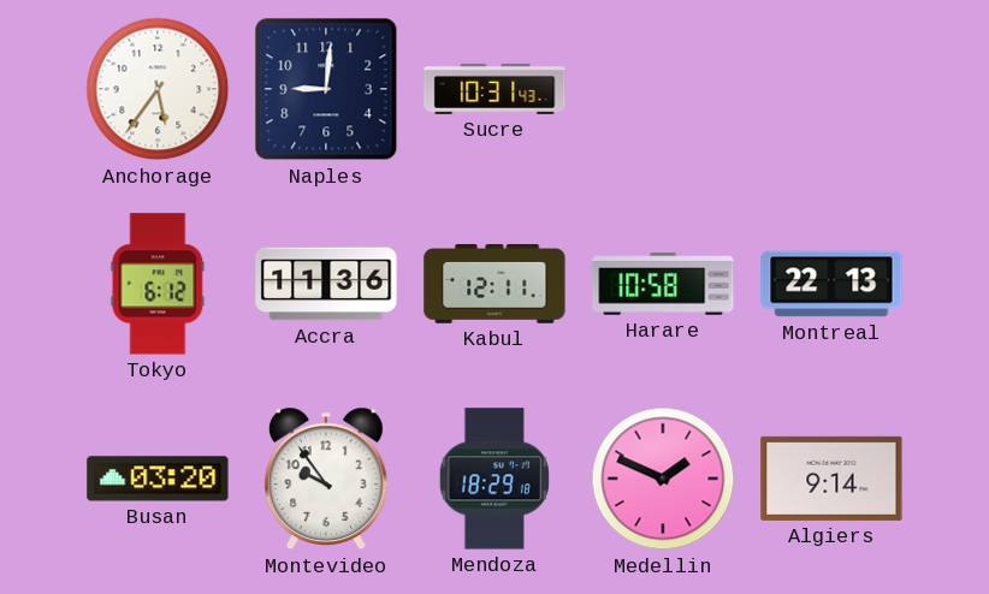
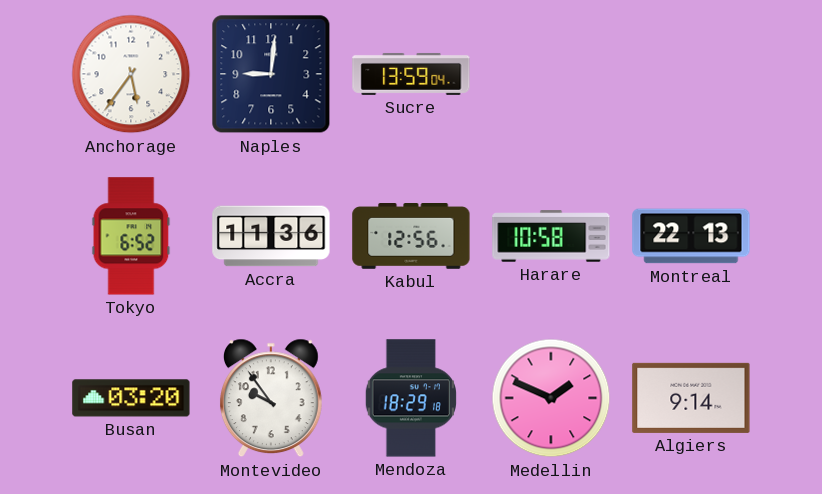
Sucre: 10:31 -> 13:59 (411, 74)
Tokyo: 6:12 -> 6:52 (131, 236)
Kabul: 12:11 -> 12:56 (411, 237)
